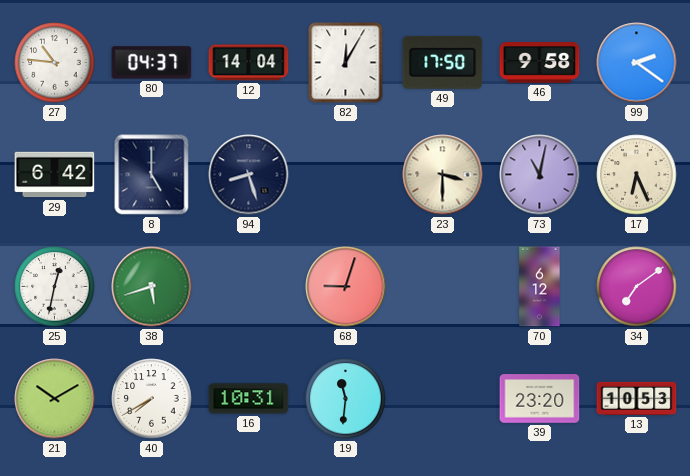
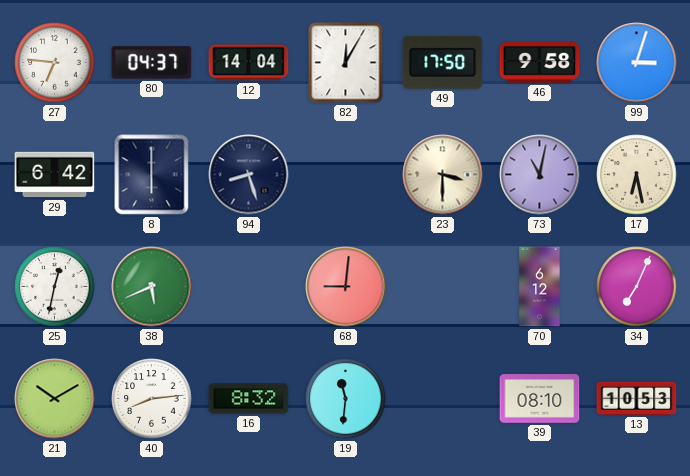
27: 10:46 -> 6:46 (55, 63)
99: 2:21 -> 3:03 (637, 63)
8: 5:00 -> 6:00 (152, 175)
17: 6:26 -> 6:28 (637, 175)
38: 5:42 -> 5:41 (152, 287)
68: 9:03 -> 9:01 (346, 287)
34: 7:09 -> 7:04 (637, 287)
40: 7:40 -> 8:14 (152, 399)
16: 10:31 -> 8:32 (249, 399)
39: 23:20 -> 08:10 (540, 399)
